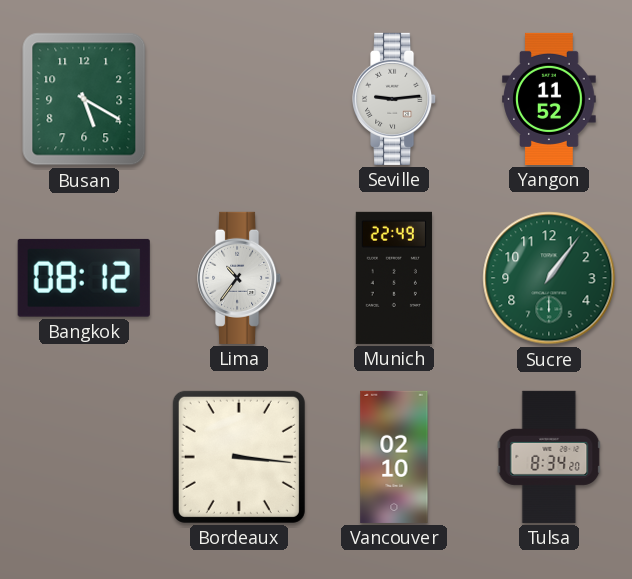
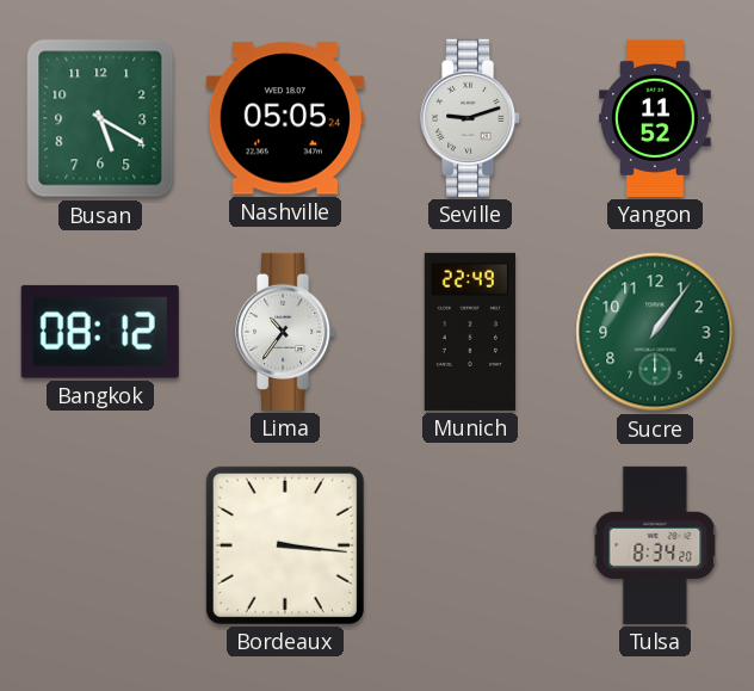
Nashville: none -> 05:05 (285, 118)
Seville: 9:14 -> 9:12 (471, 118)
Vancouver: 02:10 -> none (394, 457)
